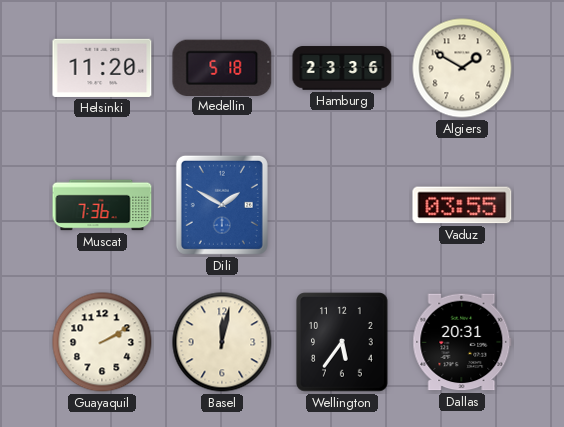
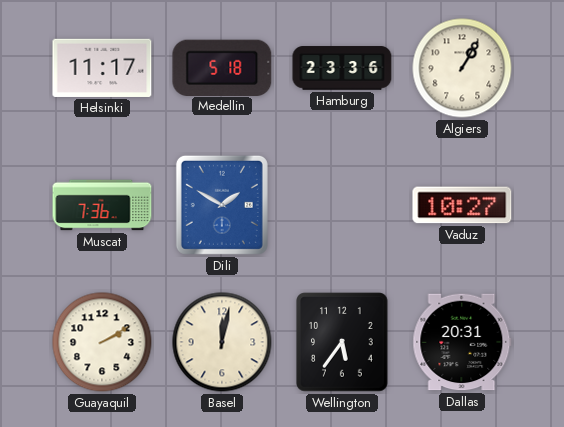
Helsinki: 11:20 -> 11:17 (102, 68)
Algiers: 1:50 -> 1:05 (462, 68)
Vaduz: 03:55 -> 10:27 (462, 205)
